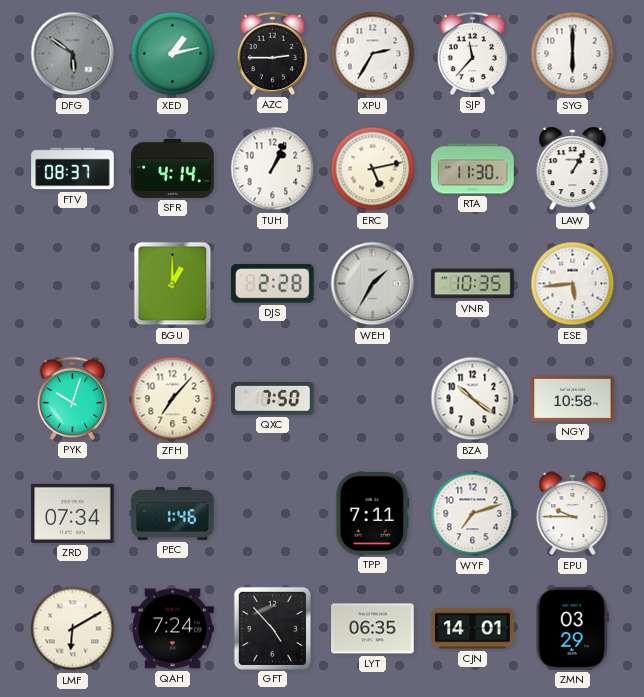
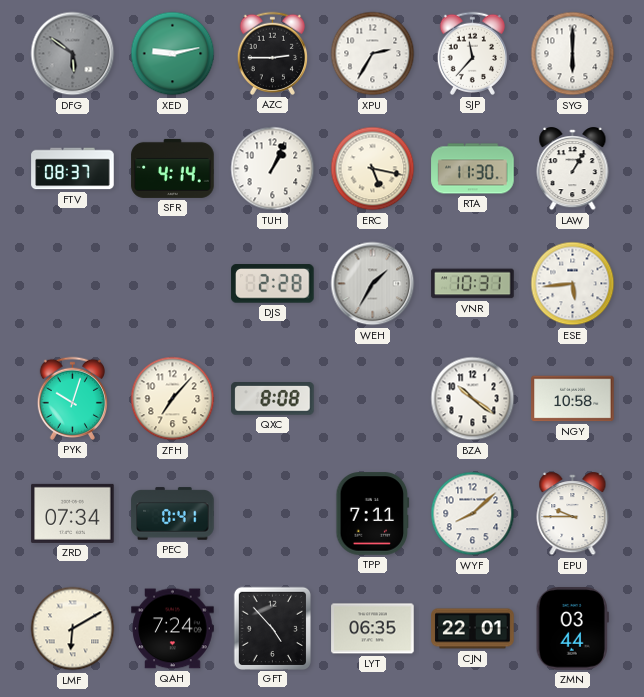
XED: 1:13 -> 9:13 (173, 54)
ERC: 5:13 -> 5:17 (373, 169)
BGU: 1:00 -> none (173, 284)
VNR: 10:35 -> 10:31 (473, 284)
QXC: 7:50 -> 8:08 (273, 399)
PEC: 1:46 -> 0:41 (173, 514)
WYF: 7:12 -> 8:08 (473, 514)
CJN: 14:01 -> 22:01 (473, 629)
ZMN: 03:29 -> 03:44 (572, 629)
